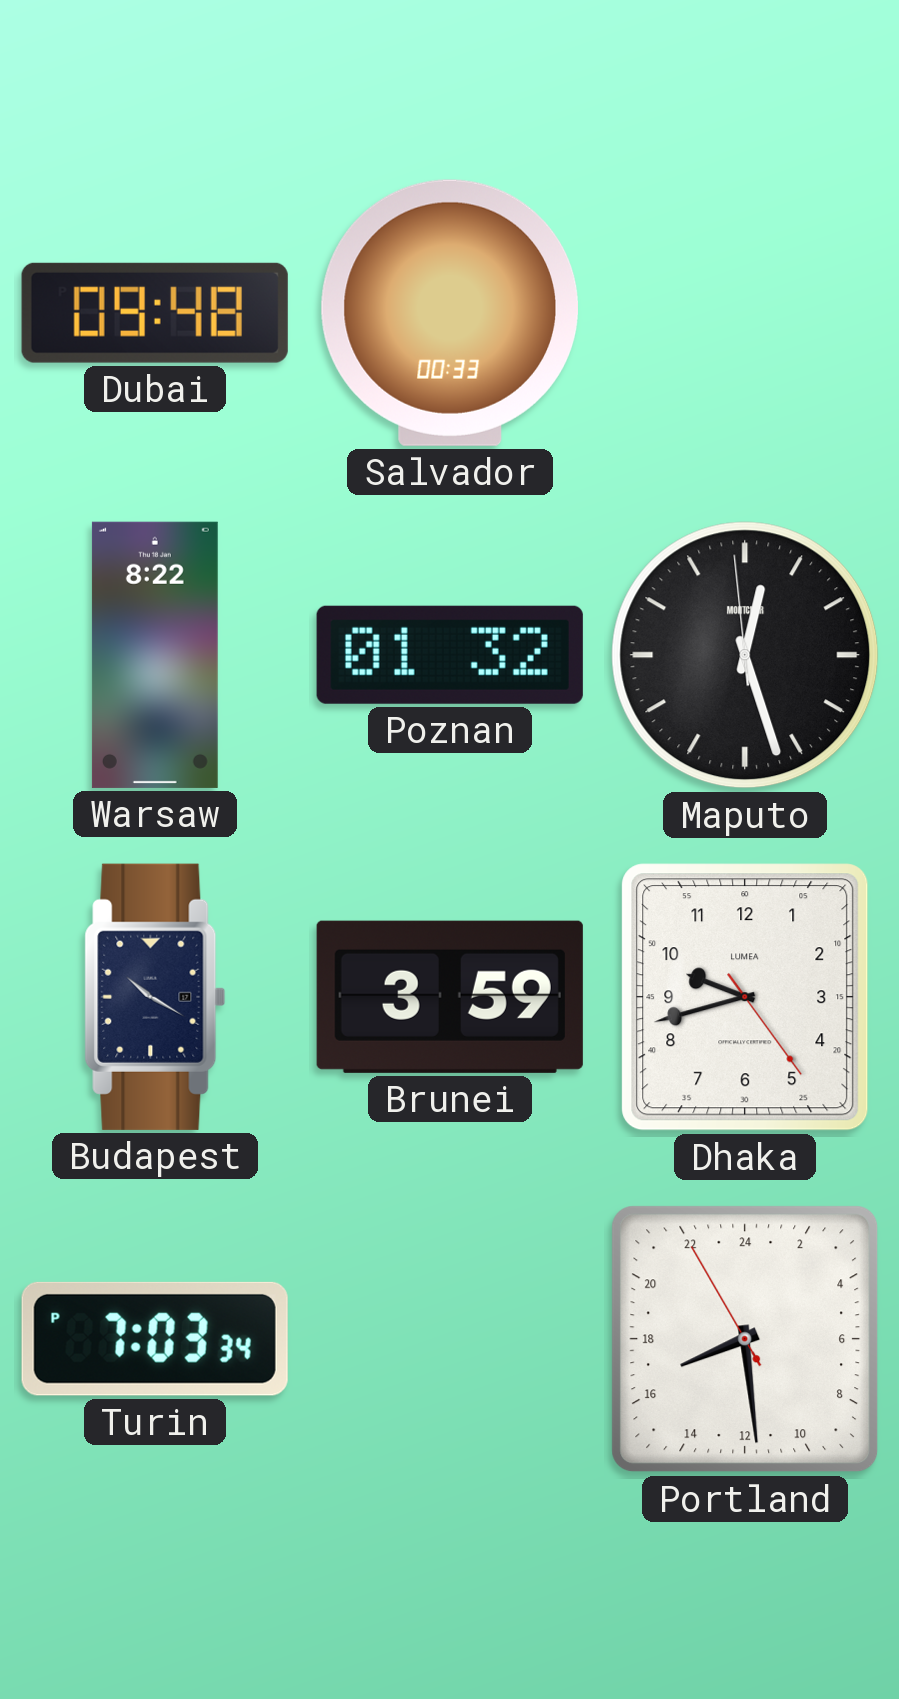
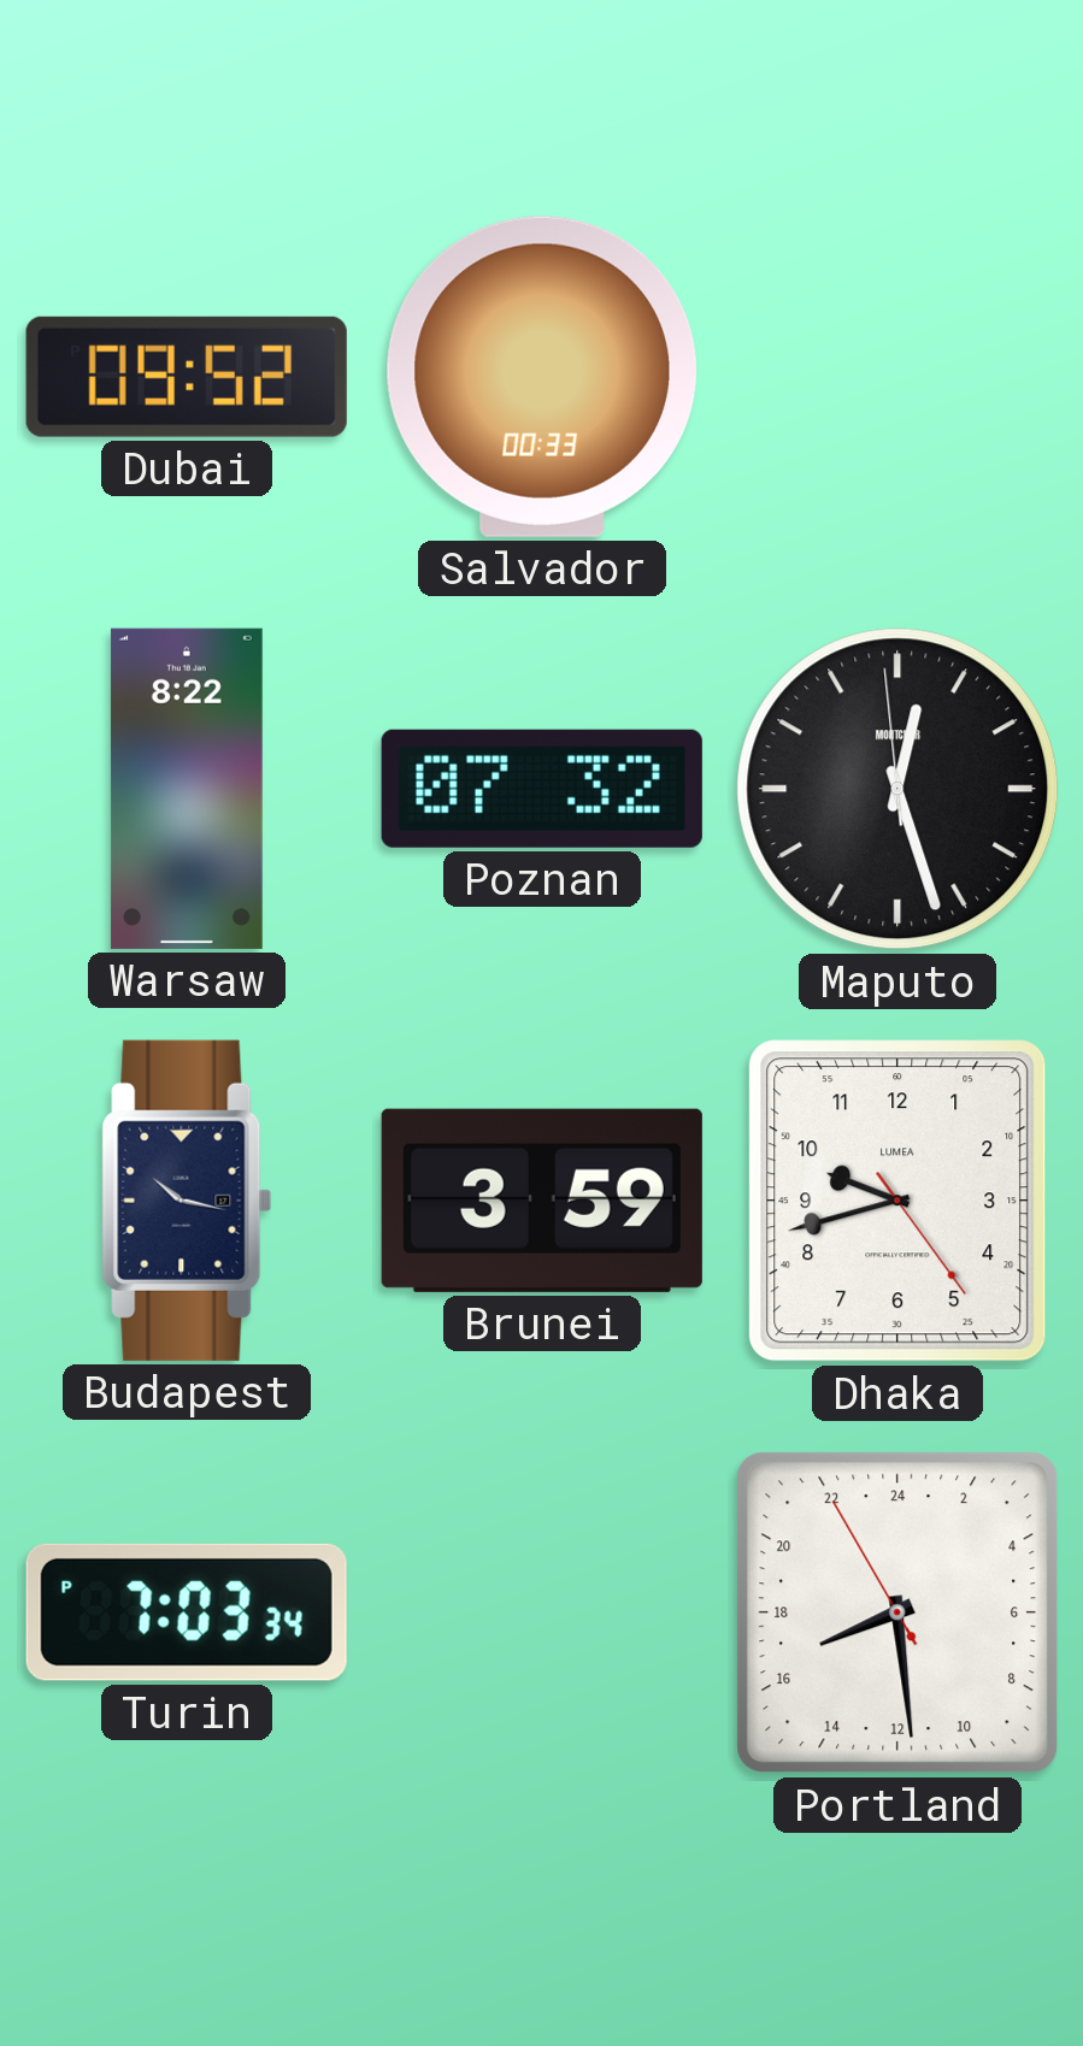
Dubai: 09:48 -> 09:52 (187, 377)
Poznan: 01:32 -> 07:32 (542, 789)
Budapest: 10:20 -> 10:17 (187, 1201)
